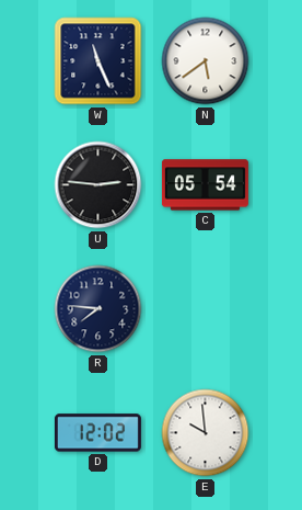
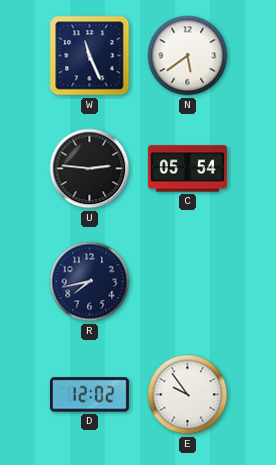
R: 7:46 -> 7:43 (90, 282)
E: 9:59 -> 9:54 (188, 395)
